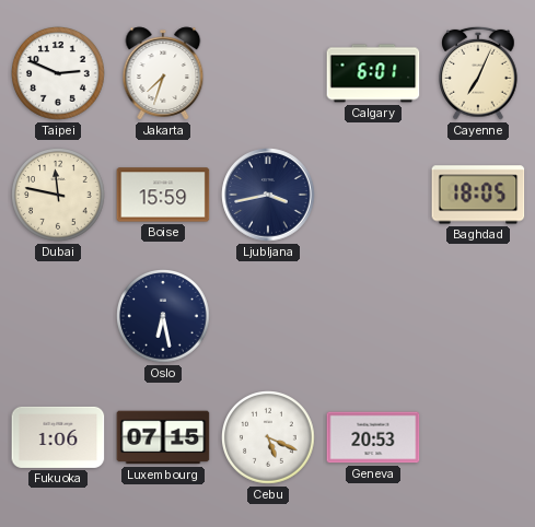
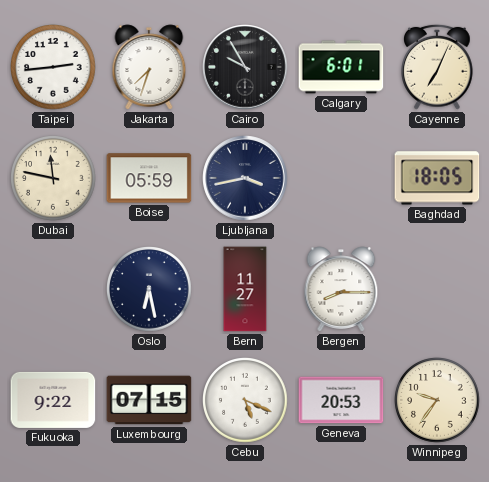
Taipei: 2:49 -> 2:44 (54, 68)
Cairo: none -> 9:55 (245, 67)
Boise: 15:59 -> 05:59 (149, 178)
Bern: none -> 11:27 (245, 289)
Bergen: none -> 8:15 (341, 289)
Fukuoka: 1:06 -> 9:22 (53, 400)
Winnipeg: none -> 9:36 (438, 401)
